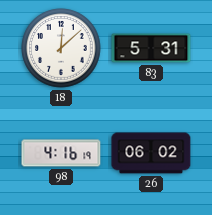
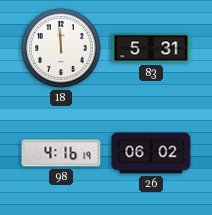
18: 12:08 -> 11:59 (61, 48)
